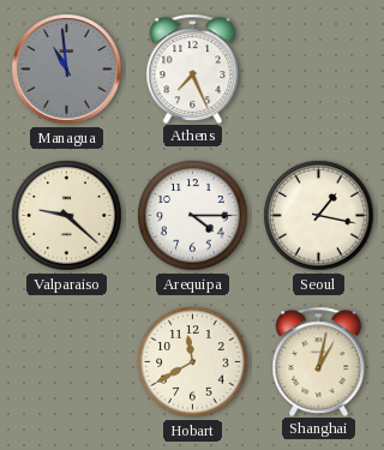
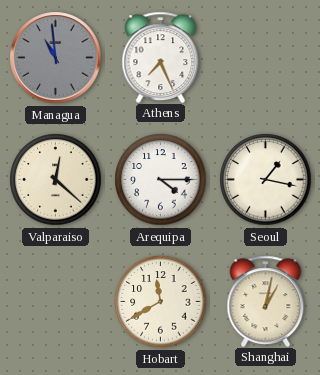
Valparaiso: 9:22 -> 12:22 (56, 180)
